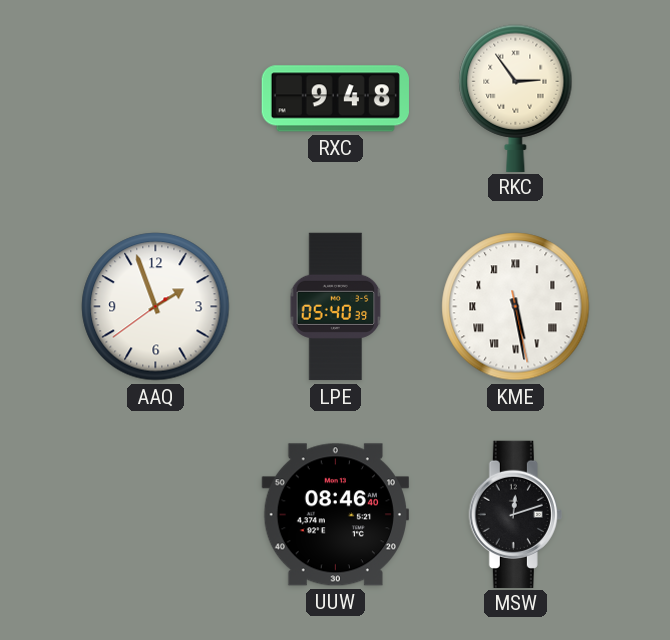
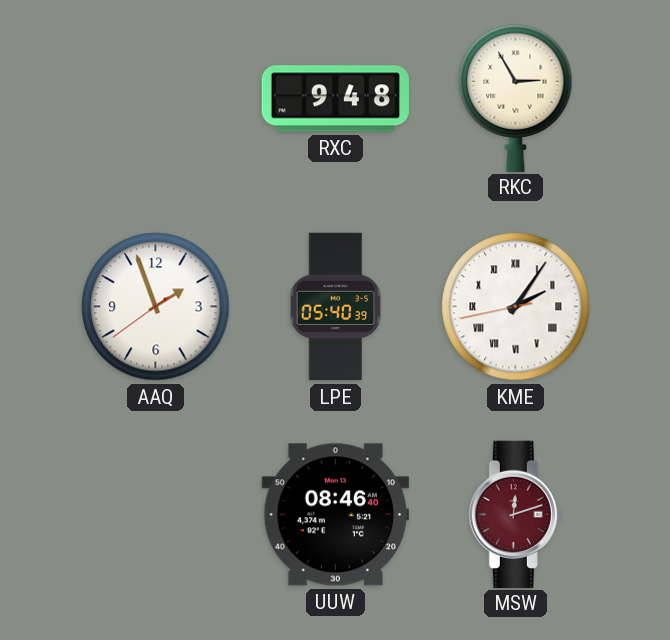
RKC: 2:54 -> 2:55 (516, 98)
KME: 5:28 -> 2:05 (516, 307)
MSW dial: black -> burgundy (515, 514)
